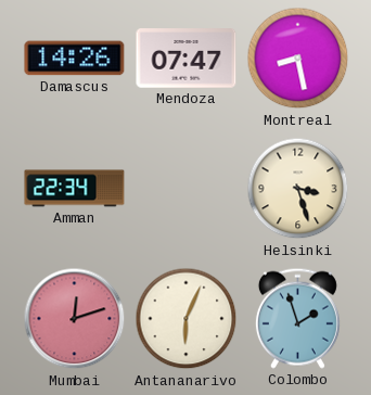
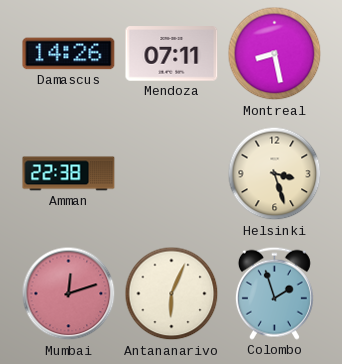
Mendoza: 07:47 -> 07:11 (172, 54)
Amman: 22:34 -> 22:38 (69, 174)
